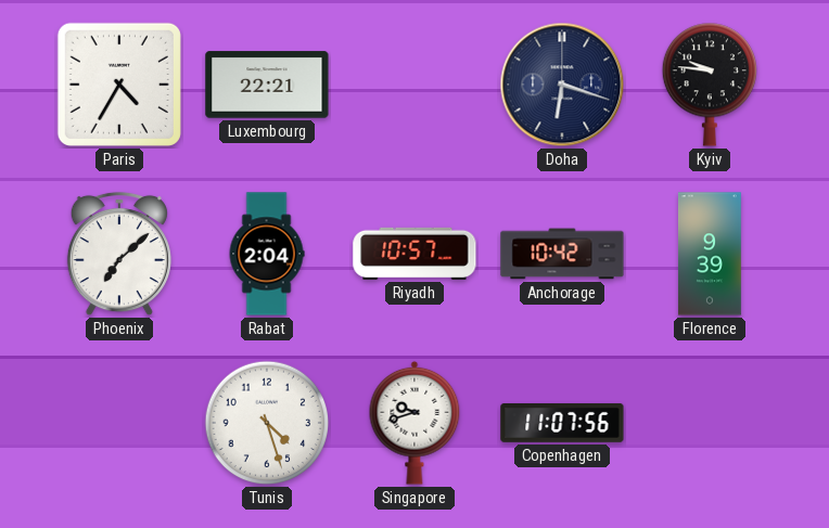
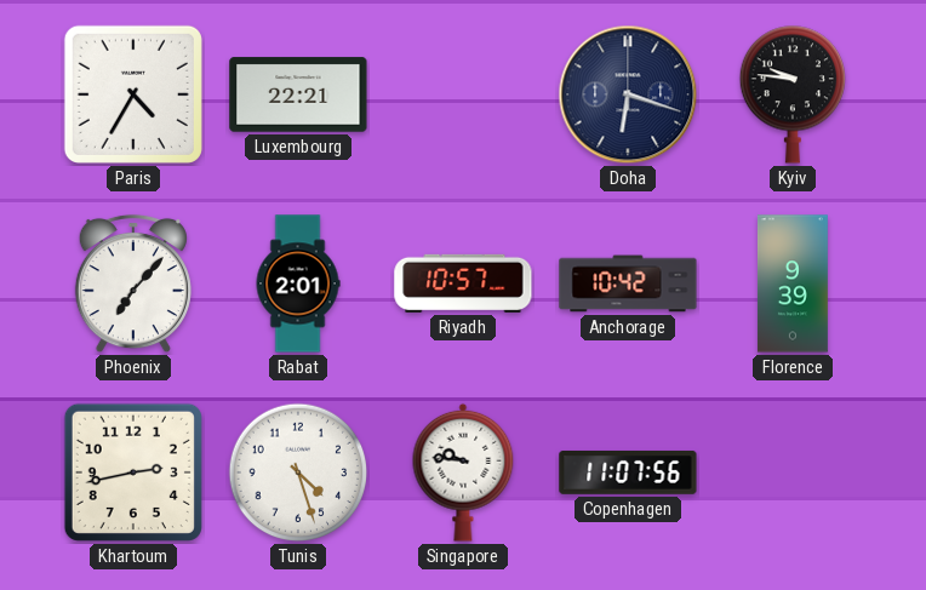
Phoenix: 7:08 -> 7:07 (133, 283)
Rabat: 2:04 -> 2:01 (298, 283)
Khartoum: none -> 2:43 (133, 472)
Singapore: 9:42 -> 9:46 (463, 472)
